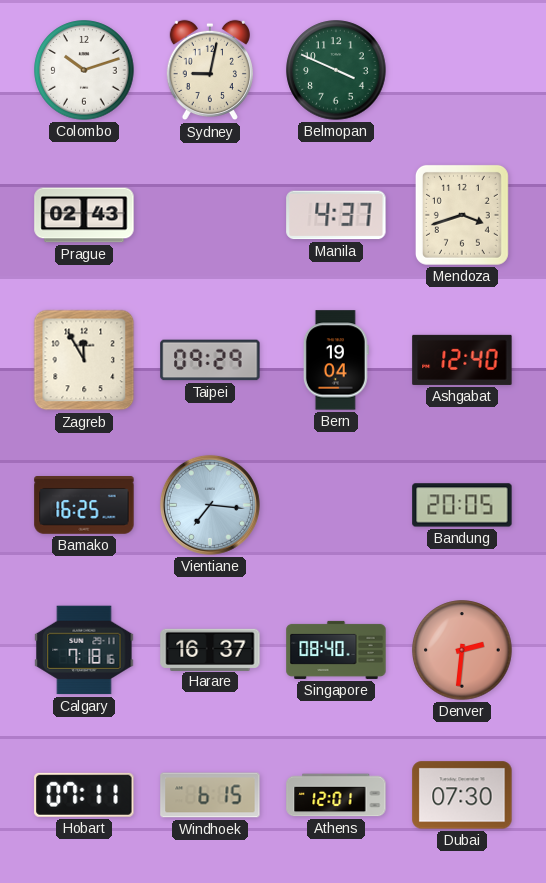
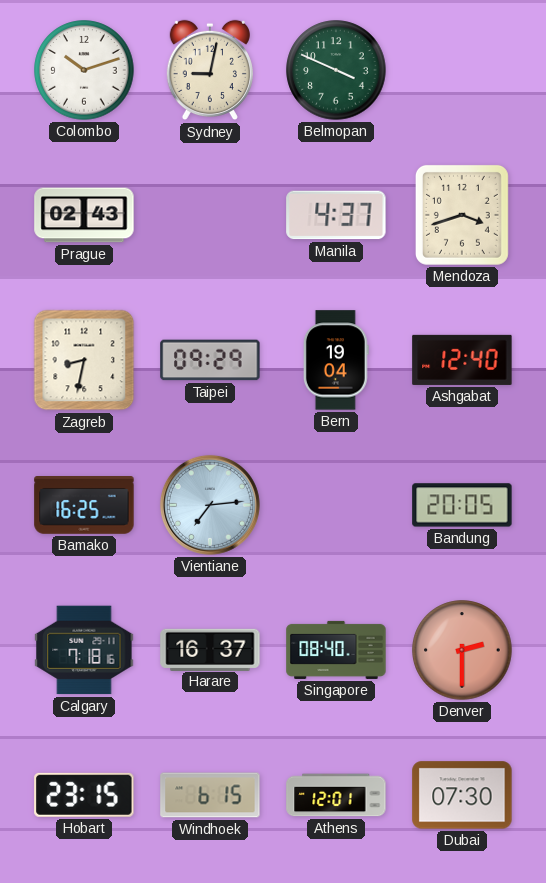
Zagreb: 11:55 -> 8:32 (84, 360)
Vientiane: 7:16 -> 7:14 (210, 505)
Denver: 2:31 -> 2:30 (462, 650)
Hobart: 07:11 -> 23:15 (84, 795)
